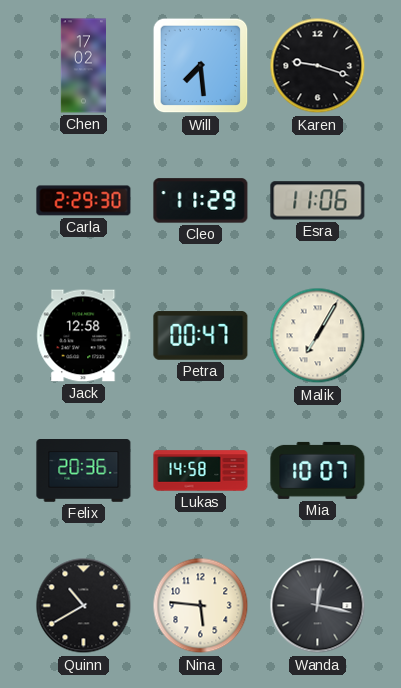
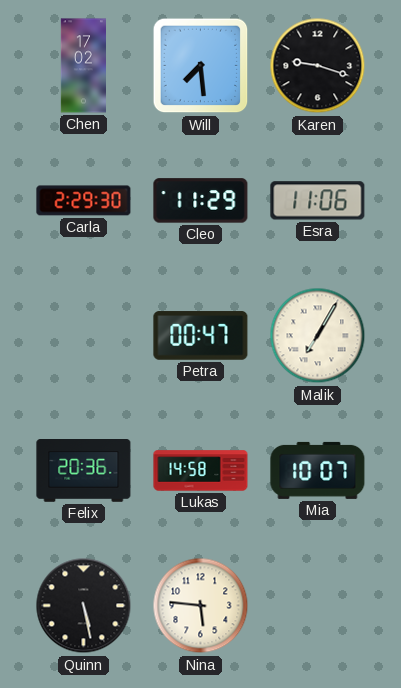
Jack: 12:58 -> none (84, 336)
Quinn: 10:40 -> 5:28 (84, 606)
Wanda: 12:17 -> none (318, 606)
